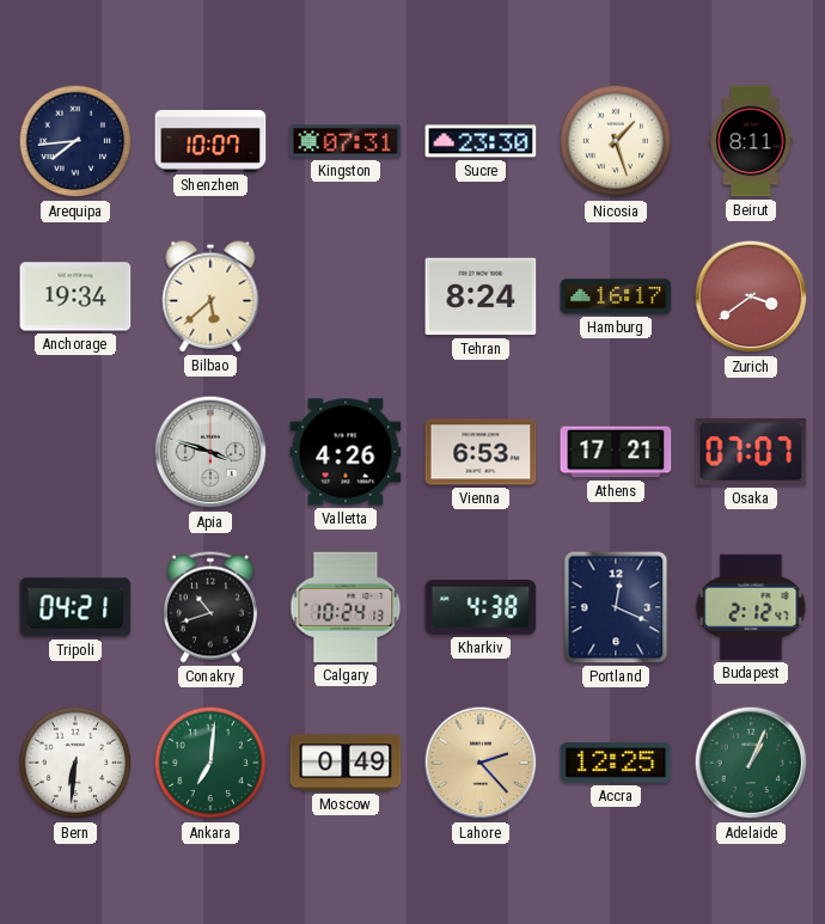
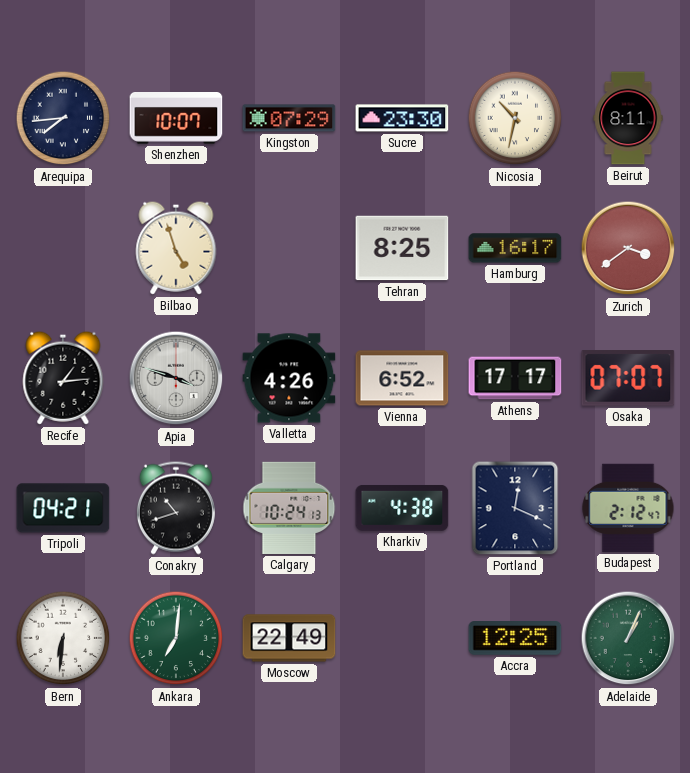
Kingston: 07:31 -> 07:29 (289, 118)
Nicosia: 1:27 -> 10:32 (515, 118)
Anchorage: 19:34 -> none (75, 296)
Bilbao: 5:38 -> 4:57 (176, 248)
Tehran: 8:24 -> 8:25 (402, 248)
Recife: none -> 1:14 (63, 378)
Vienna: 6:53 -> 6:52 (402, 378)
Athens: 17:21 -> 17:17 (515, 378)
Moscow: 0:49 -> 22:49 (289, 638)
Lahore: 2:23 -> none (481, 763)
